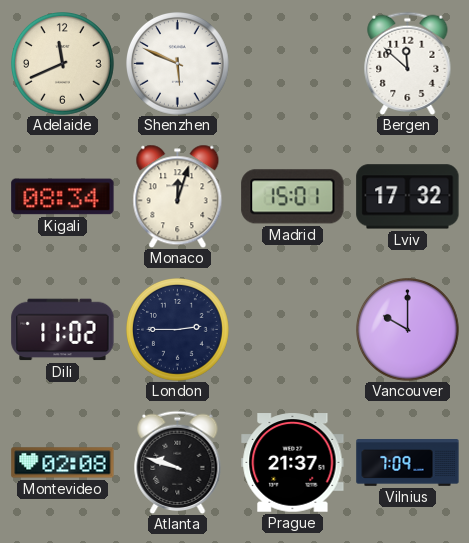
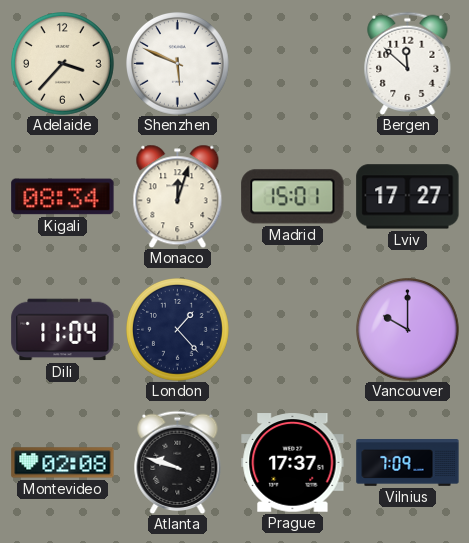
Adelaide: 11:41 -> 3:37 (63, 64)
Lviv: 17:32 -> 17:27 (408, 197)
Dili: 11:02 -> 11:04 (63, 330)
London: 2:45 -> 1:23 (178, 330)
Prague: 21:37 -> 17:37 (293, 463)
